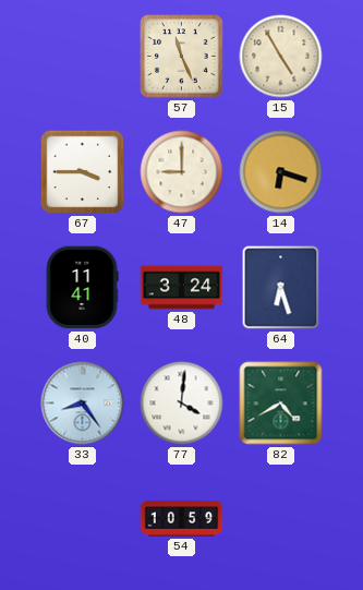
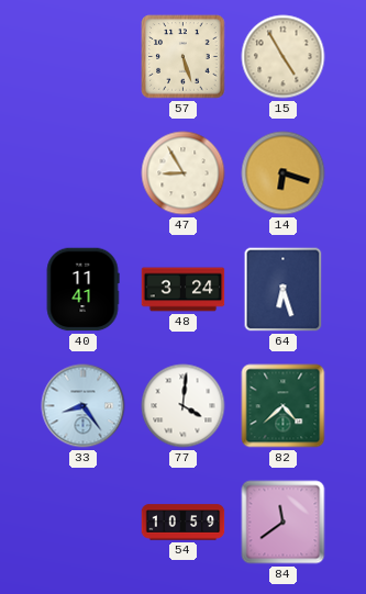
57: 11:26 -> 5:27 (184, 57)
67: 3:45 -> none (83, 172)
47: 9:00 -> 8:55 (184, 173)
82: 4:40 -> 4:38 (284, 406)
84: none -> 11:39 (284, 523)
